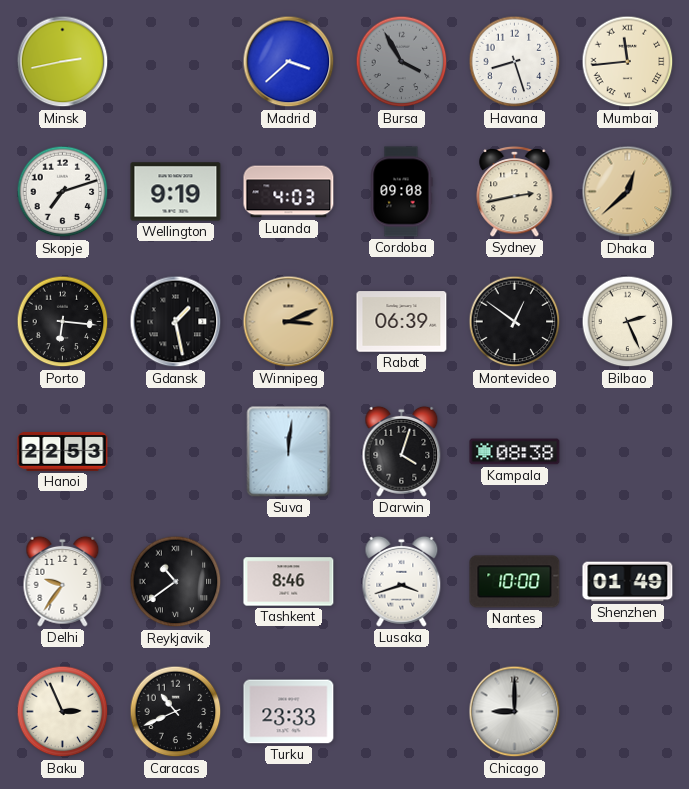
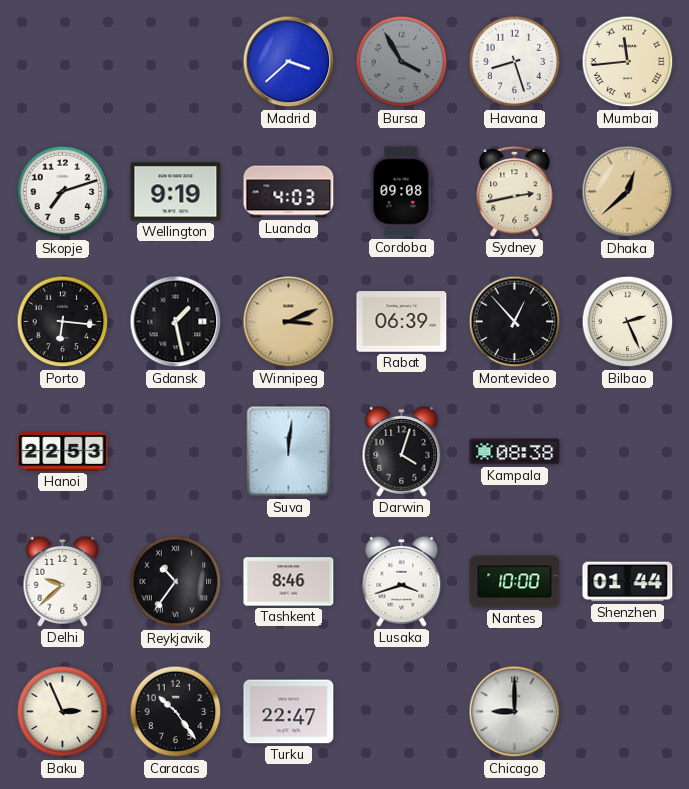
Minsk: 2:43 -> none (63, 62)
Montevideo: 12:51 -> 12:53 (515, 322)
Delhi: 9:36 -> 9:38 (63, 581)
Reykjavik: 10:39 -> 10:36 (176, 582)
Shenzhen: 01:49 -> 01:44 (628, 582)
Caracas: 10:41 -> 10:24 (176, 712)
Turku: 23:33 -> 22:47 (289, 712)
